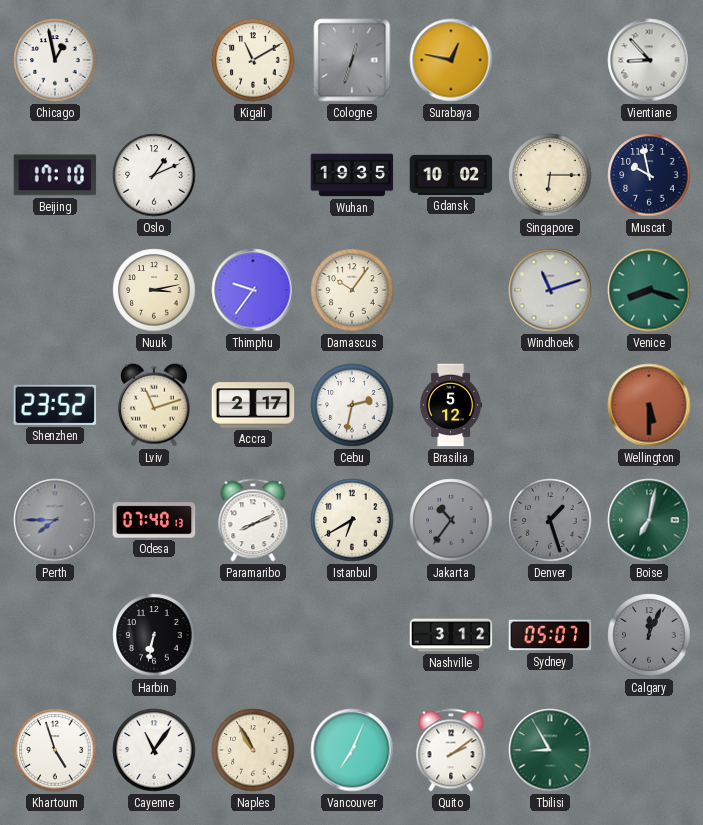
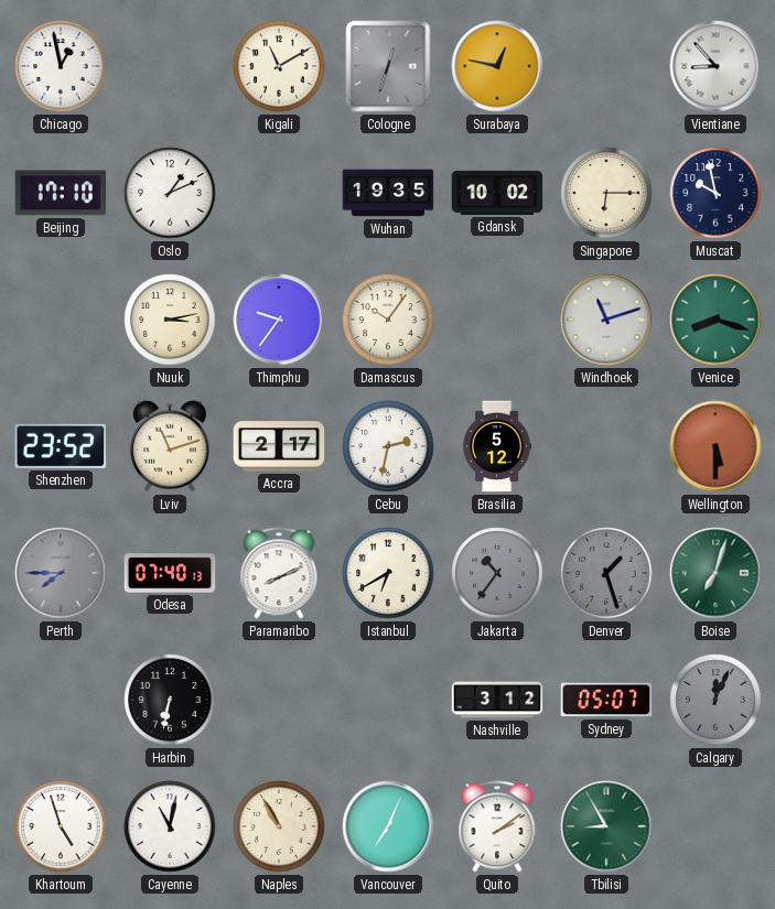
Boise: 7:02 -> 7:03 (715, 573)
Cayenne: 11:06 -> 11:02 (170, 826)
